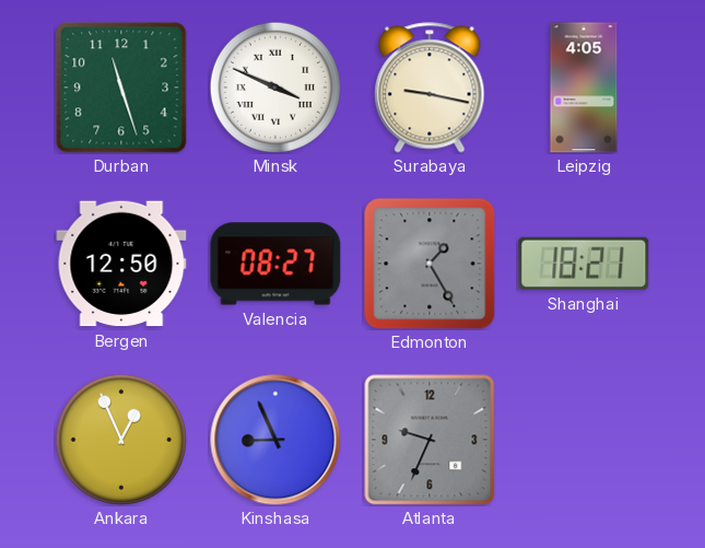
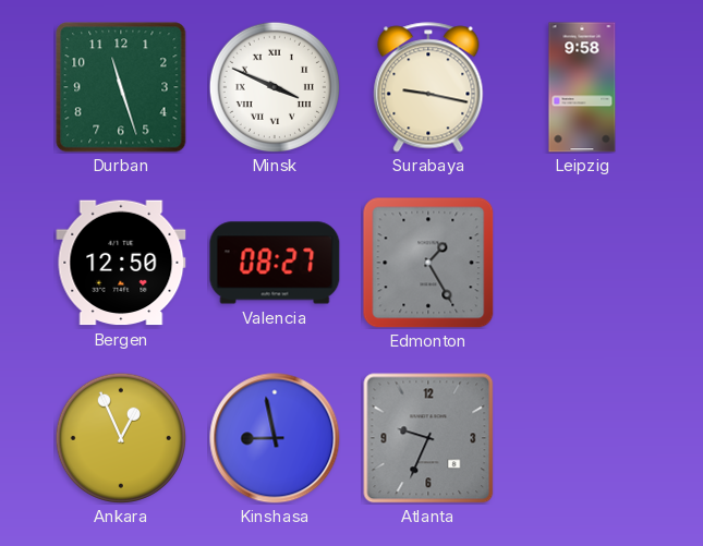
Leipzig: 4:05 -> 9:58 (582, 87)
Shanghai: 18:21 -> none (584, 264)
Kinshasa: 8:56 -> 8:58 (275, 438)
